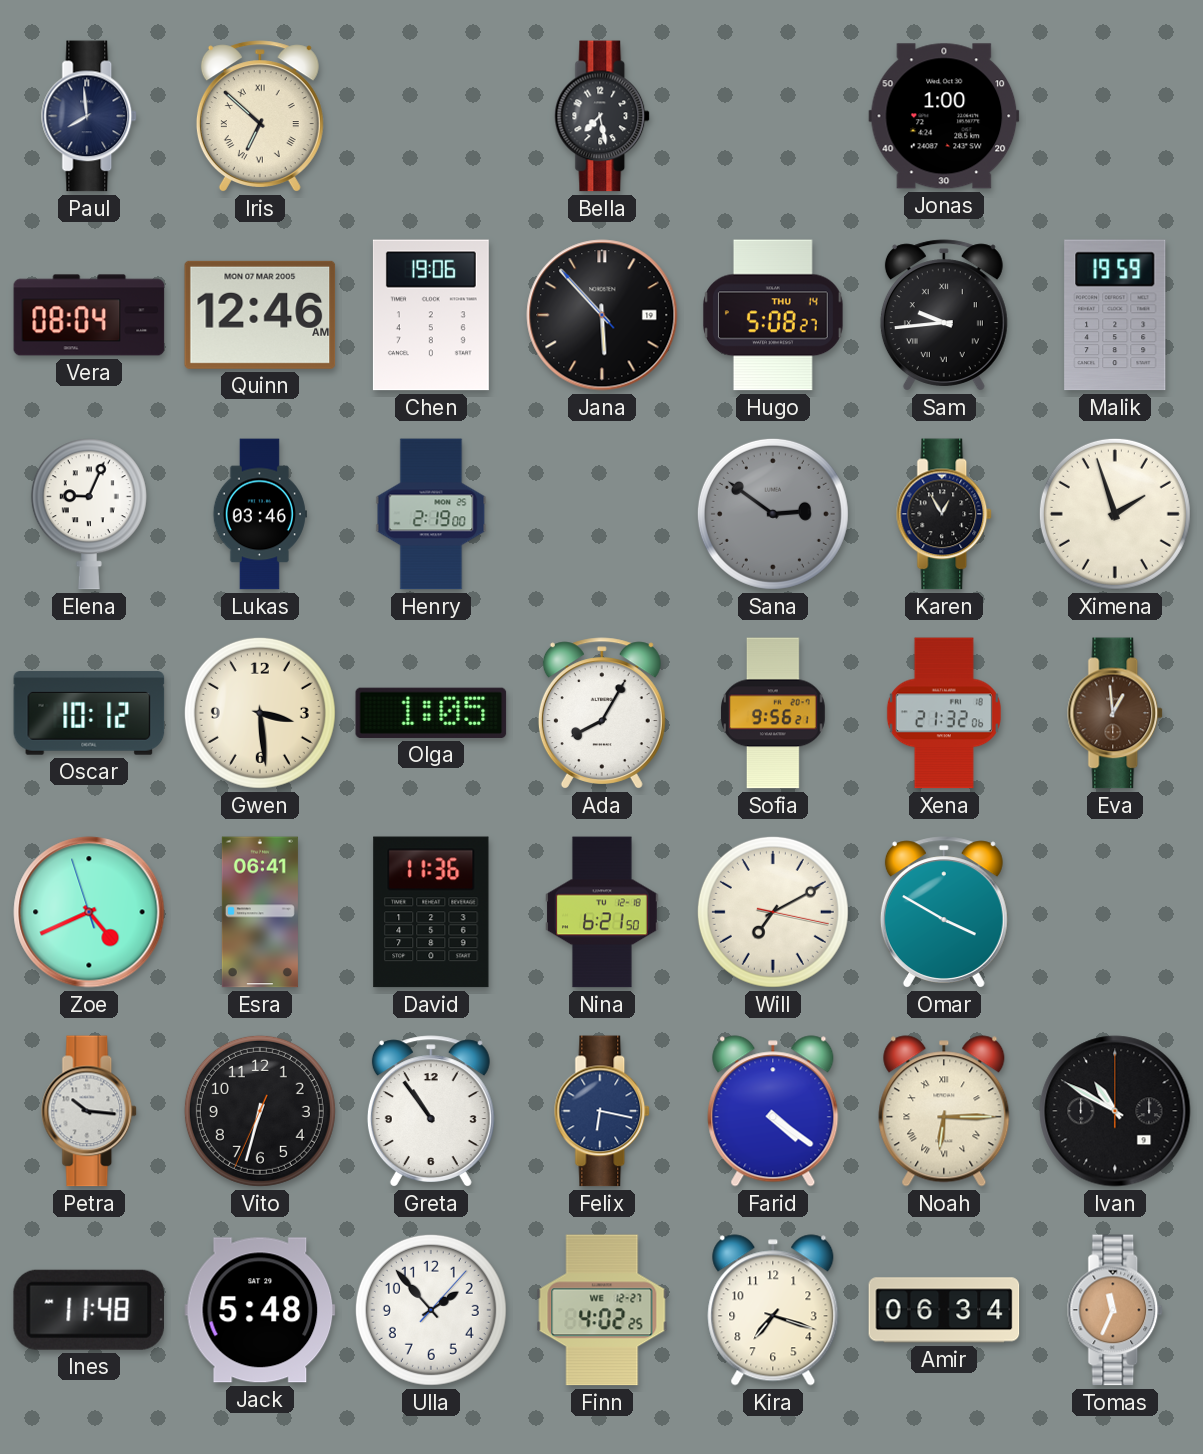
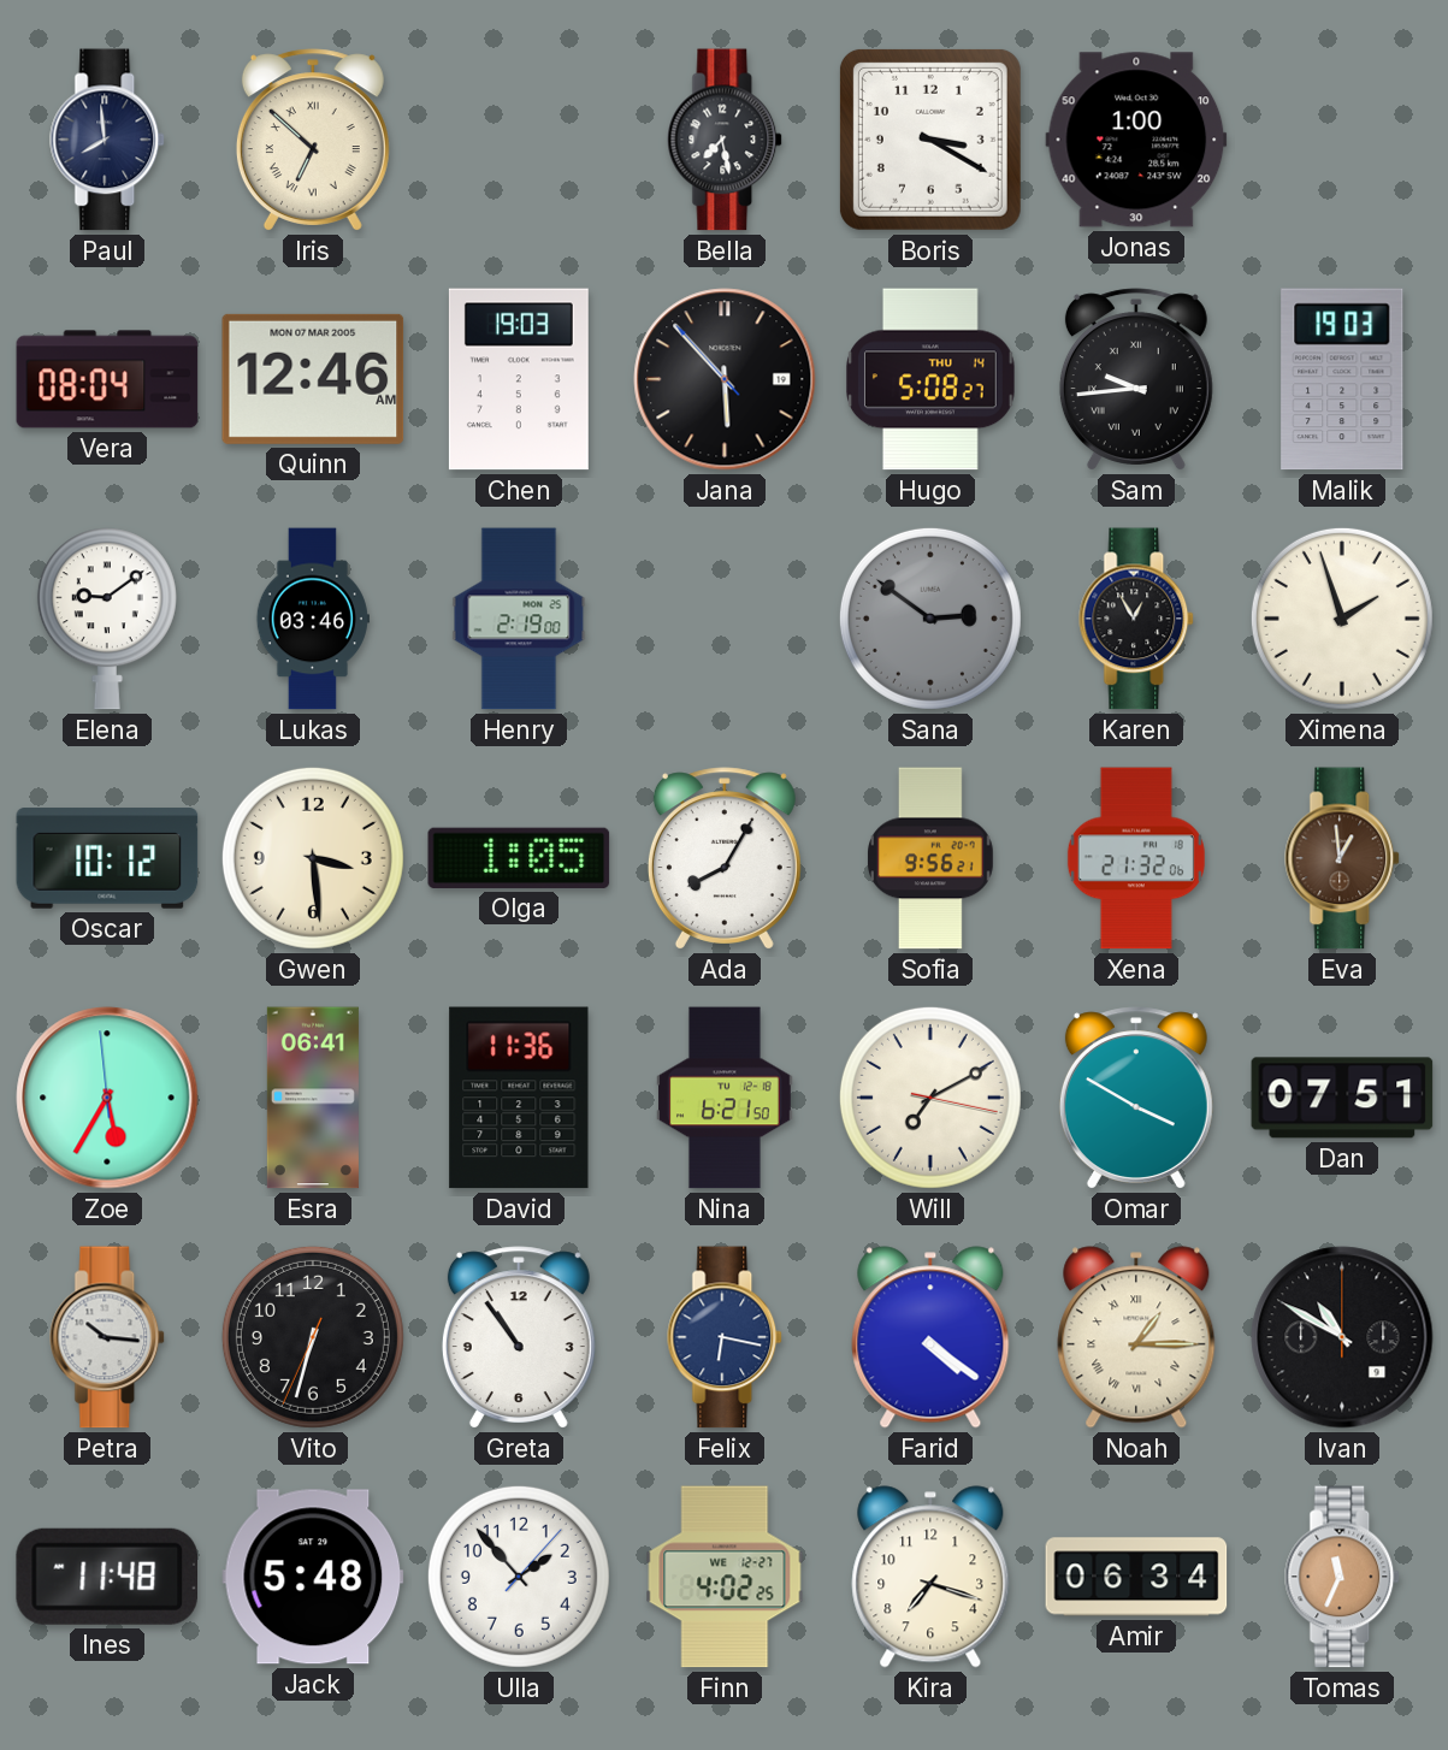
Boris: none -> 3:20 (930, 140)
Chen: 19:06 -> 19:03 (519, 379)
Malik: 19:59 -> 19:03 (1342, 379)
Elena: 9:04 -> 9:09 (107, 619)
Zoe: 4:40 -> 5:34 (107, 1098)
Dan: none -> 07:51 (1342, 1098)
Noah: 6:15 -> 1:15 (1136, 1337)
